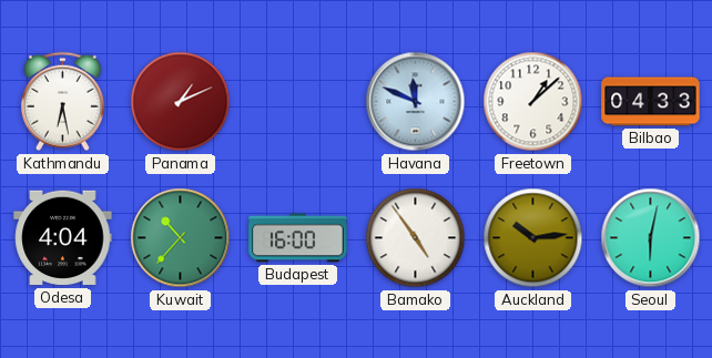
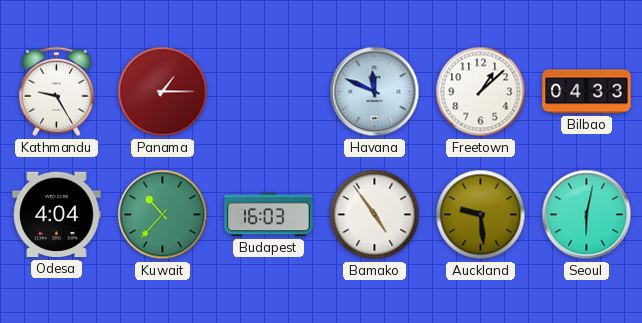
Kathmandu: 6:28 -> 9:25 (56, 92)
Panama: 1:11 -> 1:15 (163, 92)
Budapest: 16:00 -> 16:03 (269, 215)
Auckland: 10:14 -> 9:29 (481, 215)
